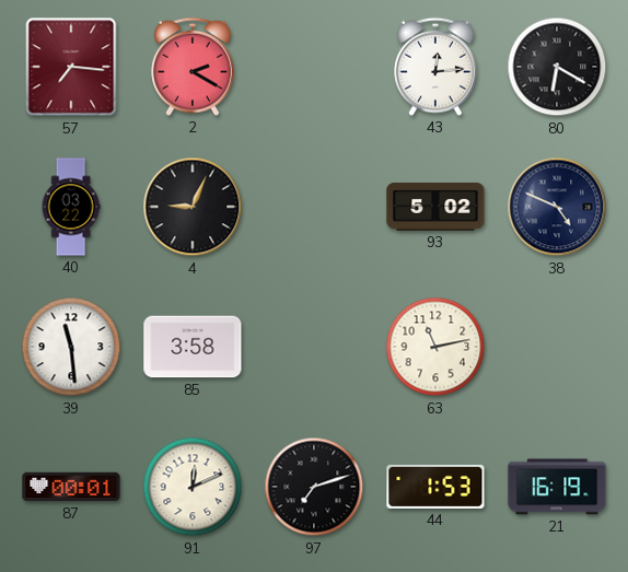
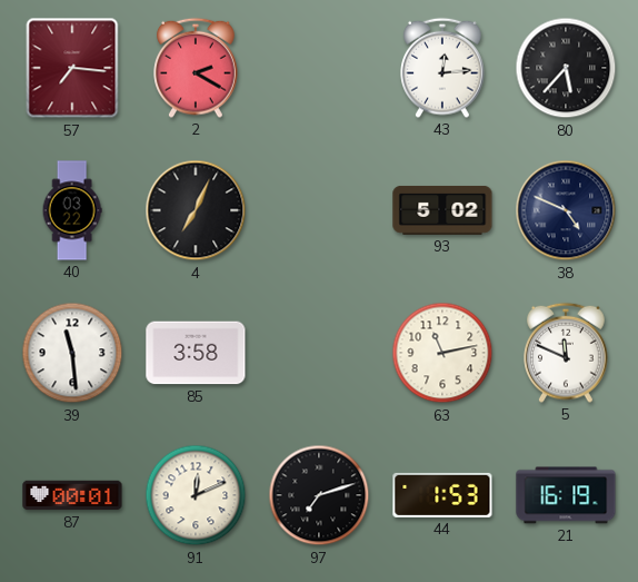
80: 6:20 -> 5:37 (566, 68)
4: 9:04 -> 7:04 (196, 210)
5: none -> 11:49 (566, 353)
